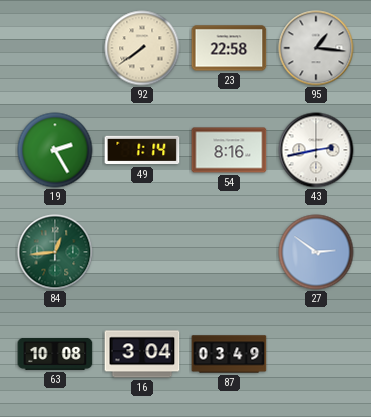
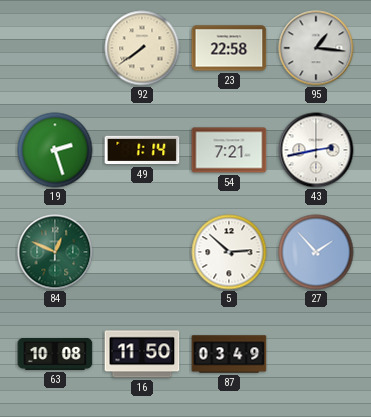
19: 2:25 -> 2:27 (55, 150)
54: 8:16 -> 7:21 (229, 150)
84: 12:44 -> 12:49 (55, 252)
5: none -> 2:52 (229, 252)
27: 2:51 -> 1:53 (316, 252)
16: 3:04 -> 11:50 (142, 354)
